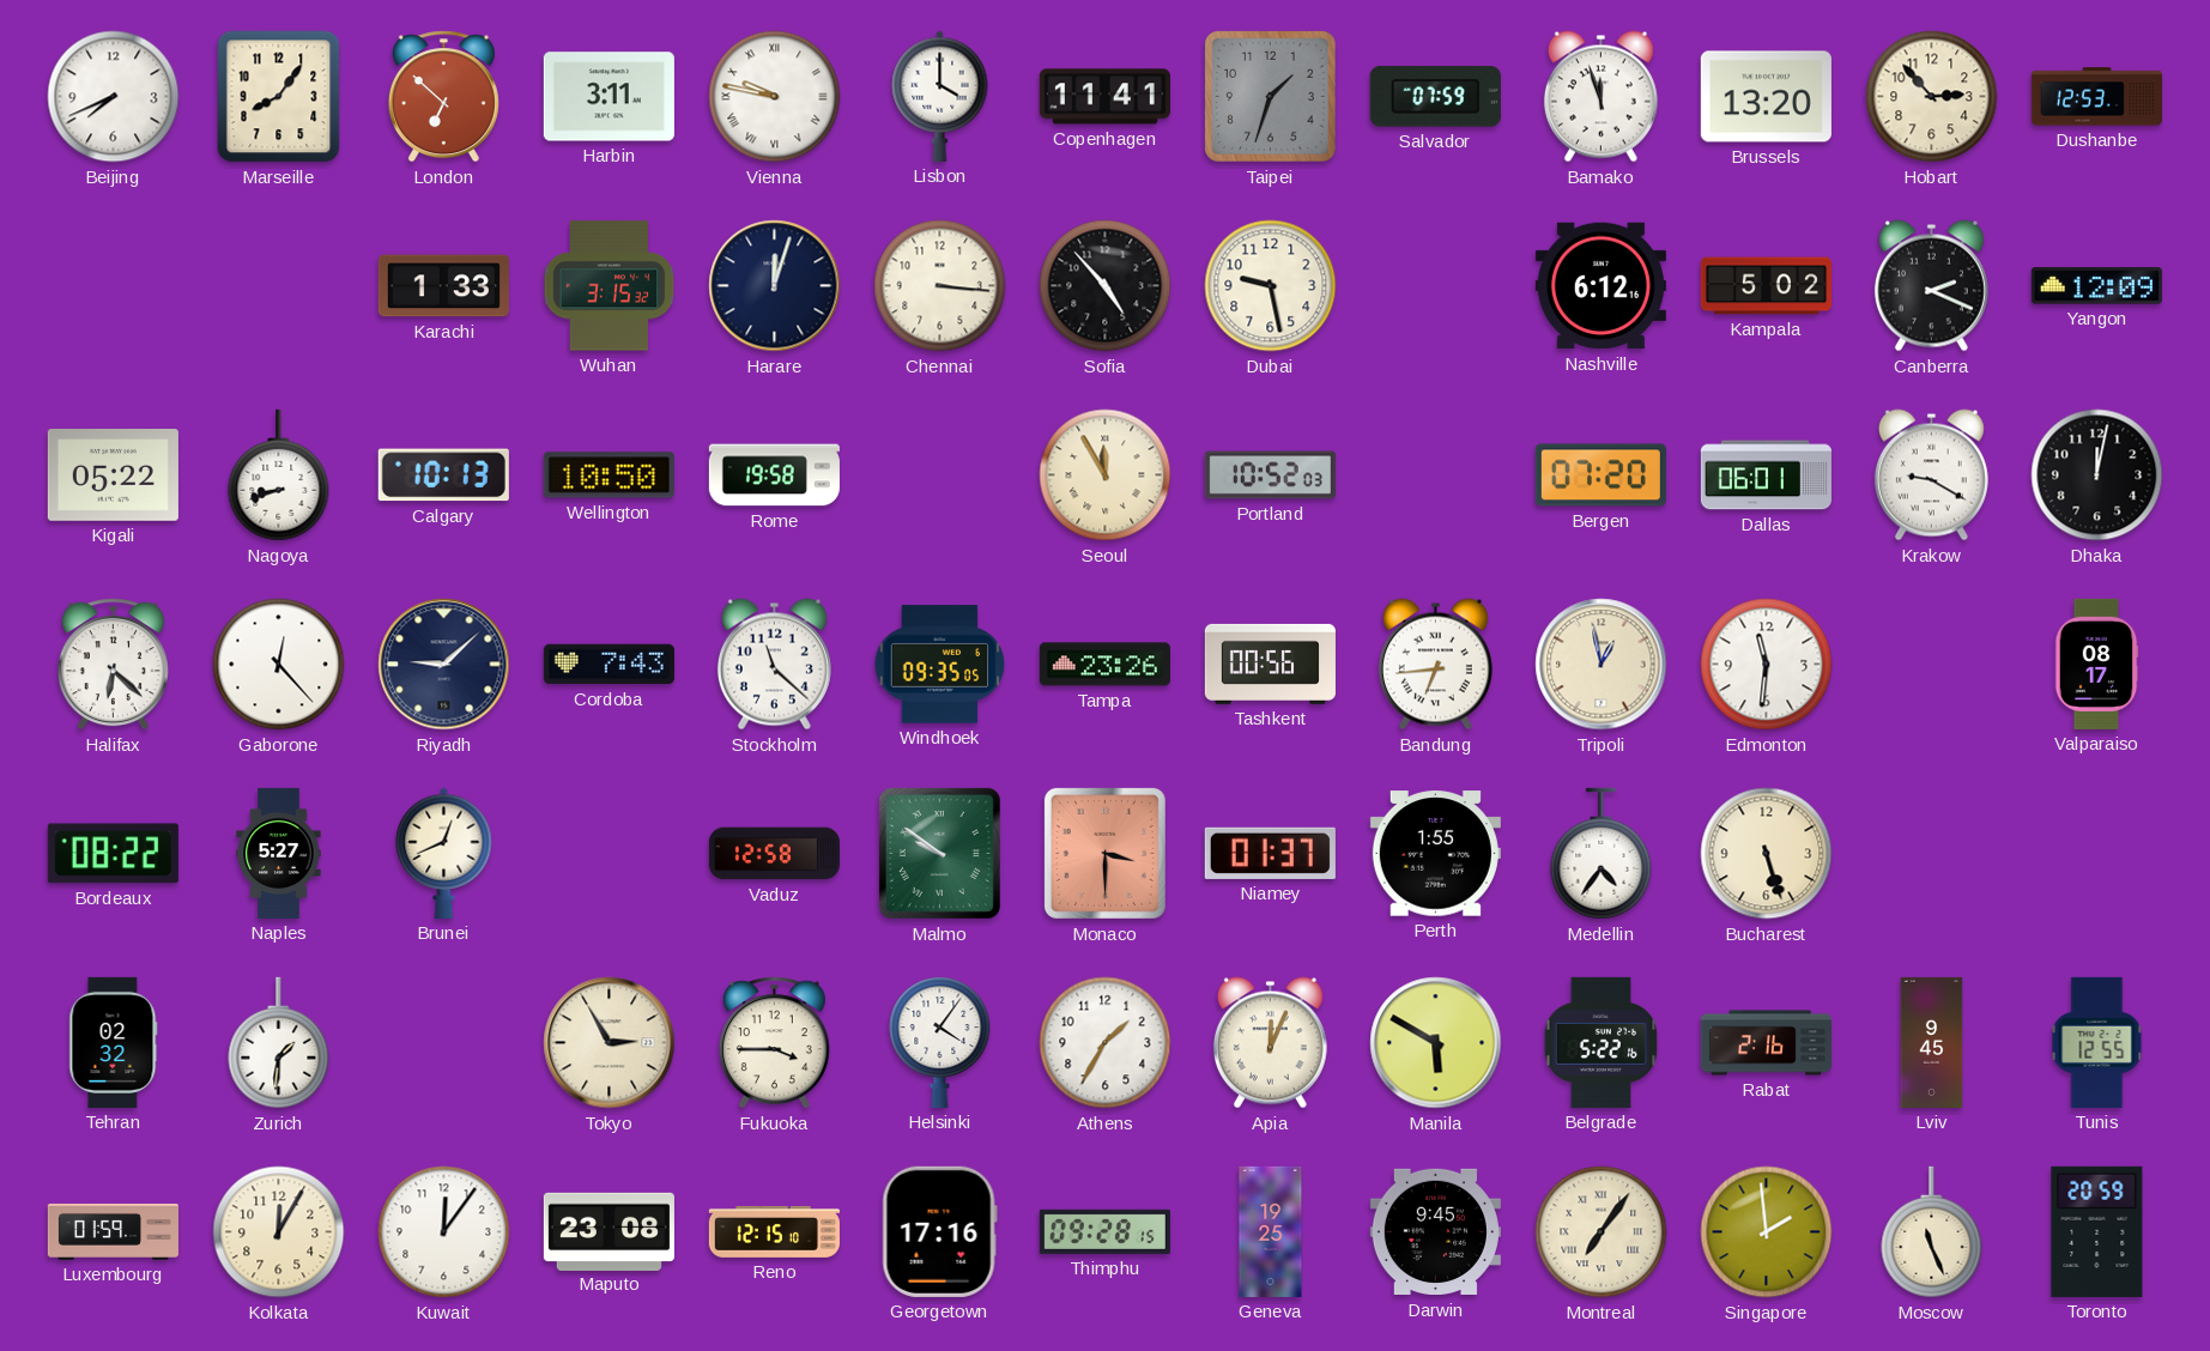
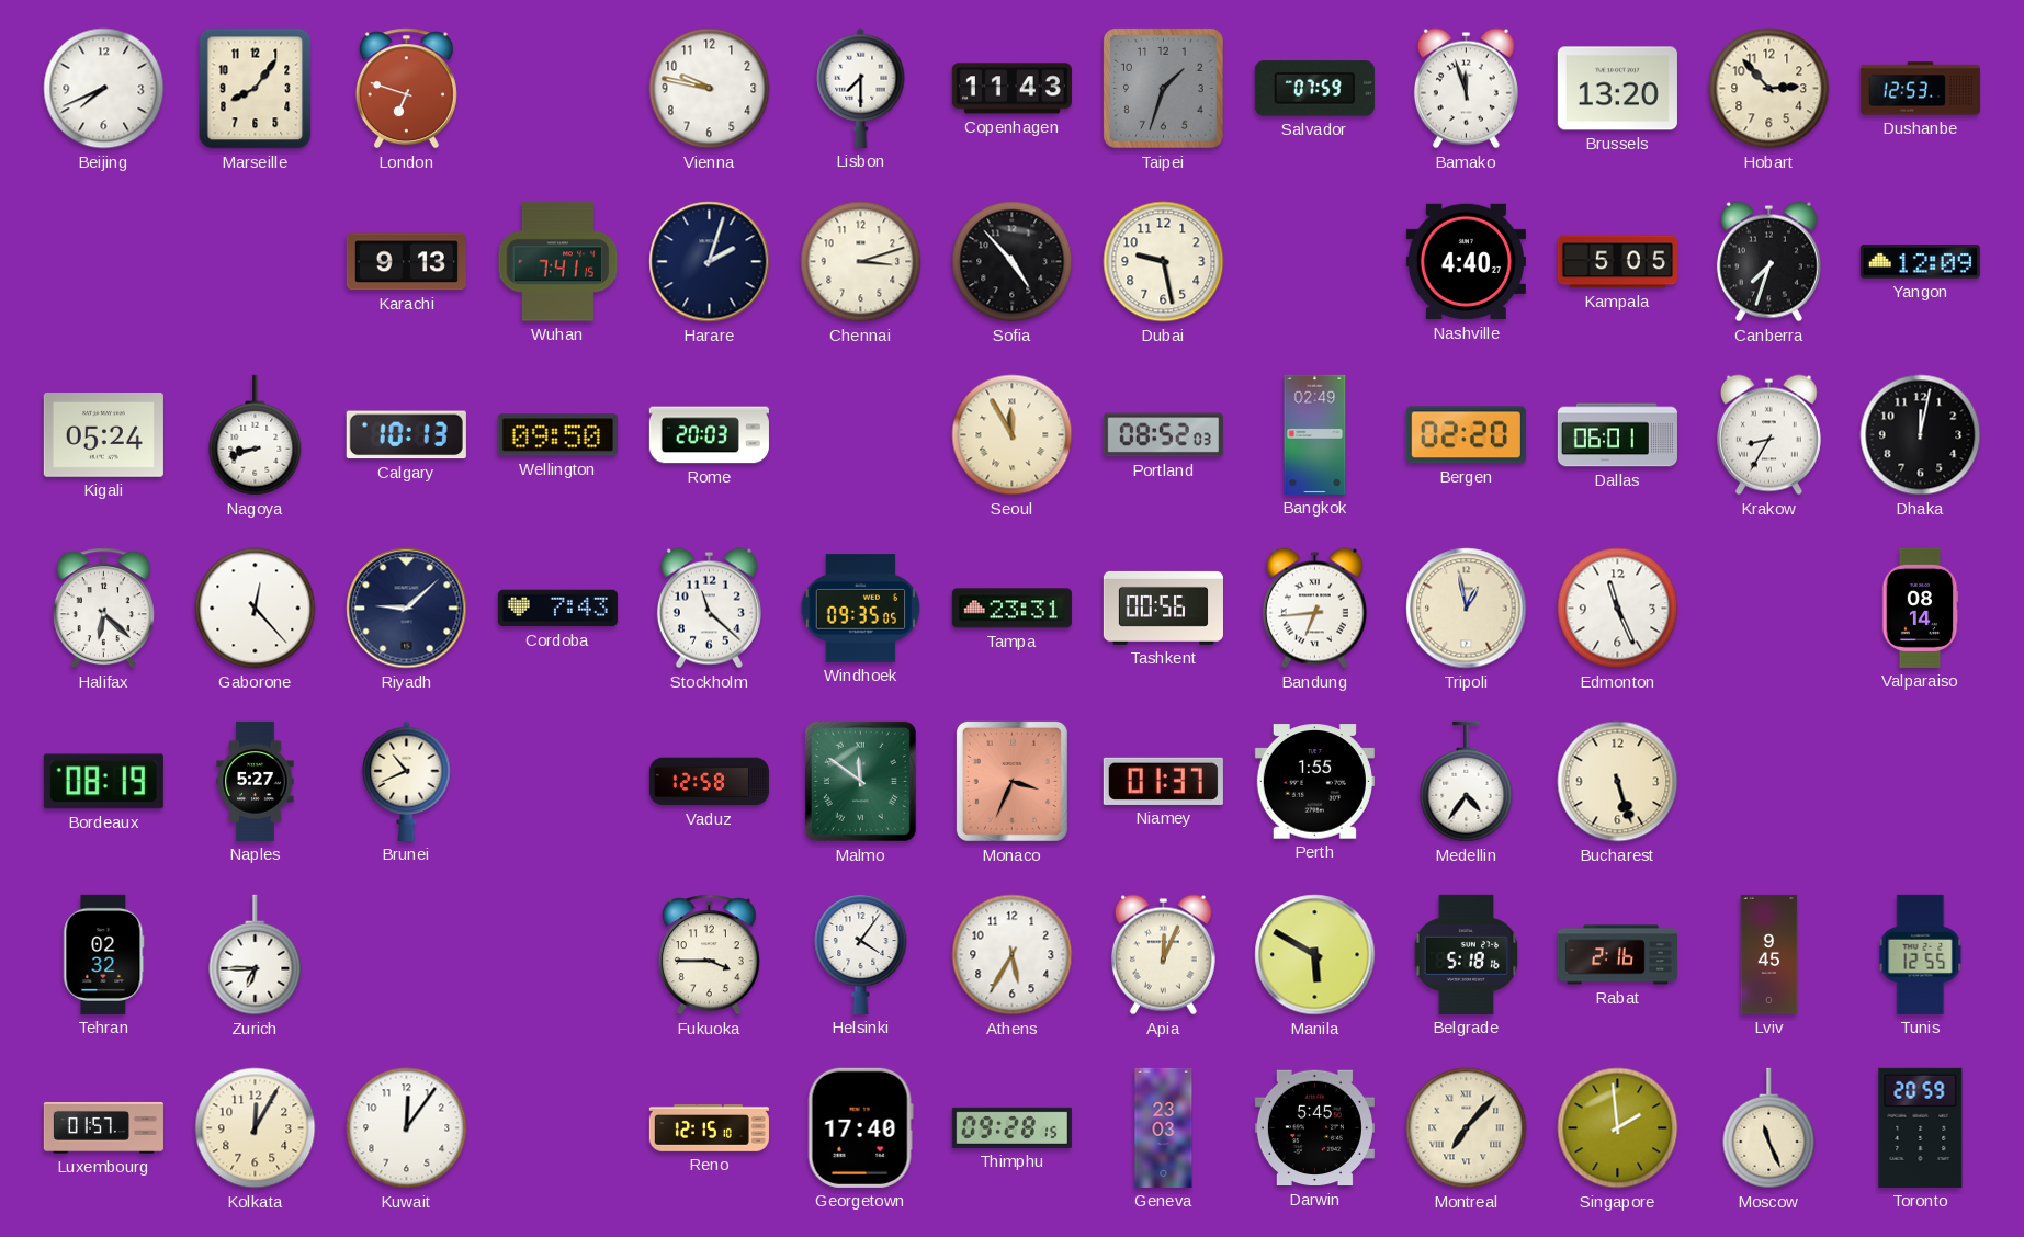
London: 6:52 -> 6:48 (406, 89)
Harbin: 3:11 -> none (608, 97)
Vienna numerals: Roman -> Arabic (710, 89)
Lisbon: 4:00 -> 7:30 (861, 88)
Copenhagen: 11:41 -> 11:43 (1011, 89)
Karachi: 1:33 -> 9:13 (406, 262)
Wuhan: 3:15 -> 7:41 (558, 262)
Harare: 12:03 -> 2:03 (710, 262)
Chennai: 3:16 -> 3:12 (861, 262)
Nashville: 6:12 -> 4:40 (1466, 262)
Kampala: 5:02 -> 5:05 (1617, 262)
Canberra: 2:19 -> 7:33 (1768, 262)
Kigali: 05:22 -> 05:24 (103, 435)
Wellington: 10:50 -> 09:50 (557, 435)
Rome: 19:58 -> 20:03 (709, 435)
Portland: 10:52 -> 08:52 (1163, 435)
Bangkok: none -> 02:49 (1315, 434)
Bergen: 07:20 -> 02:20 (1466, 435)
Krakow: 9:20 -> 8:35 (1768, 435)
Tampa: 23:26 -> 23:31 (1011, 609)
Edmonton: 11:31 -> 11:26 (1618, 609)
Valparaiso: 08:17 -> 08:14 (1920, 608)
Bordeaux: 08:22 -> 08:19 (103, 782)
Brunei: 12:41 -> 10:41 (407, 781)
Malmo: 9:51 -> 11:51 (860, 781)
Monaco: 3:30 -> 3:34 (1011, 781)
Zurich: 1:31 -> 6:45 (256, 955)
Tokyo: 2:55 -> none (610, 1043)
Athens: 1:35 -> 5:35 (1013, 955)
Belgrade: 5:22 -> 5:18 (1467, 954)
Luxembourg: 01:59 -> 01:57 (103, 1127)
Maputo: 23:08 -> none (608, 1231)
Georgetown: 17:16 -> 17:40 (860, 1127)
Geneva: 19:25 -> 23:03 (1164, 1127)
Darwin: 9:45 -> 5:45 (1314, 1128)
Montreal: 7:06 -> 7:07 (1467, 1128)
